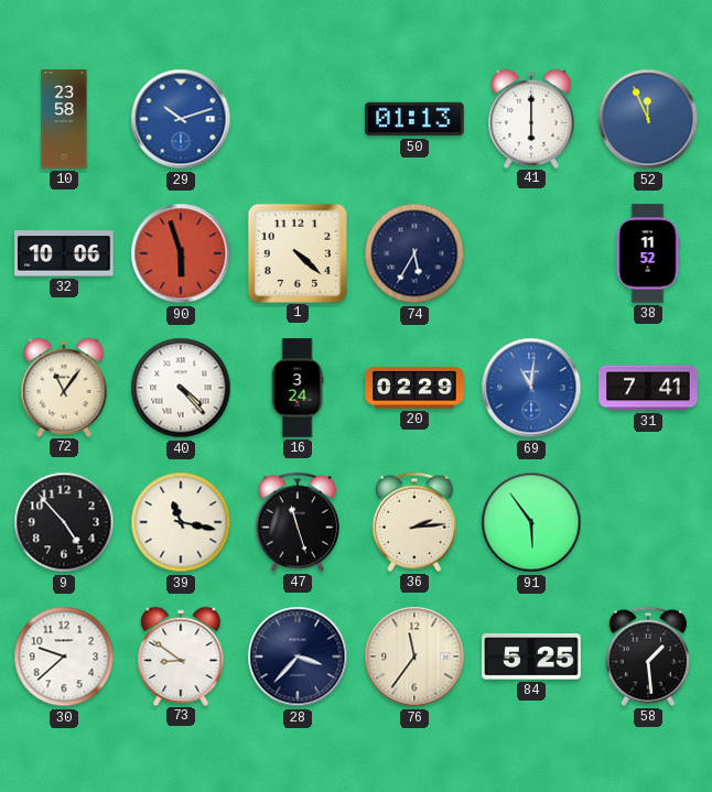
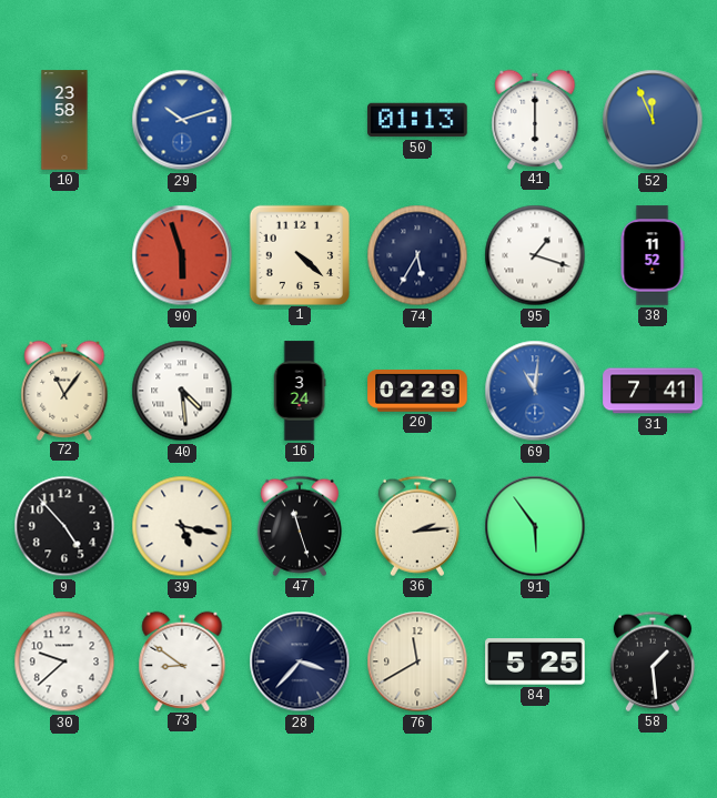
32: 10:06 -> none (64, 253)
95: none -> 1:18 (535, 255)
40: 4:23 -> 4:29 (182, 391)
39: 11:17 -> 5:17 (182, 526)
76: 11:36 -> 11:40 (417, 661)
